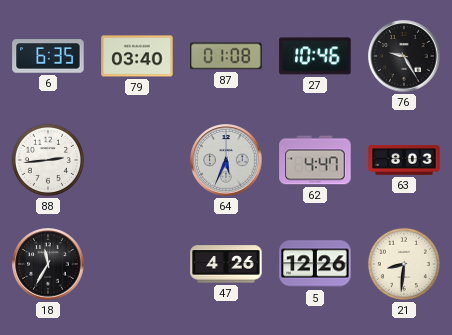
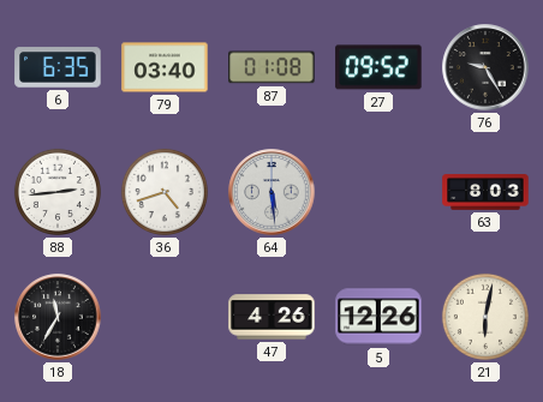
27: 10:46 -> 09:52 (378, 67)
36: none -> 4:42 (165, 192)
64: 5:34 -> 5:29 (271, 192)
62: 4:47 -> none (315, 160)
21: 8:31 -> 6:02 (485, 317)
